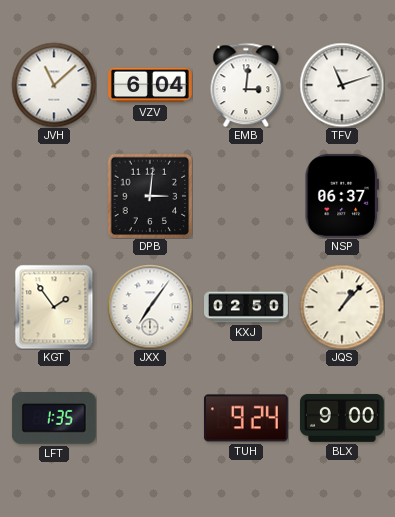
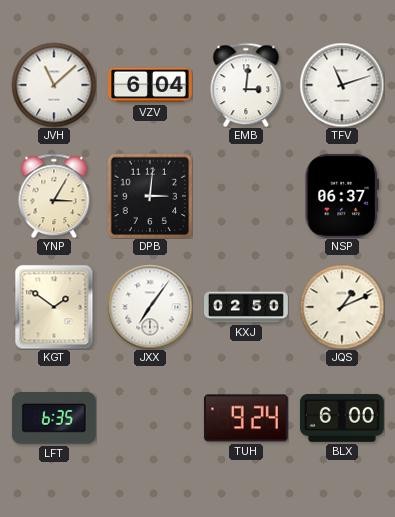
YNP: none -> 3:05 (54, 196)
KGT: 1:54 -> 1:51 (54, 307)
JQS: 1:07 -> 1:11 (342, 307)
LFT: 1:35 -> 6:35 (54, 419)
BLX: 9:00 -> 6:00 (342, 418)
